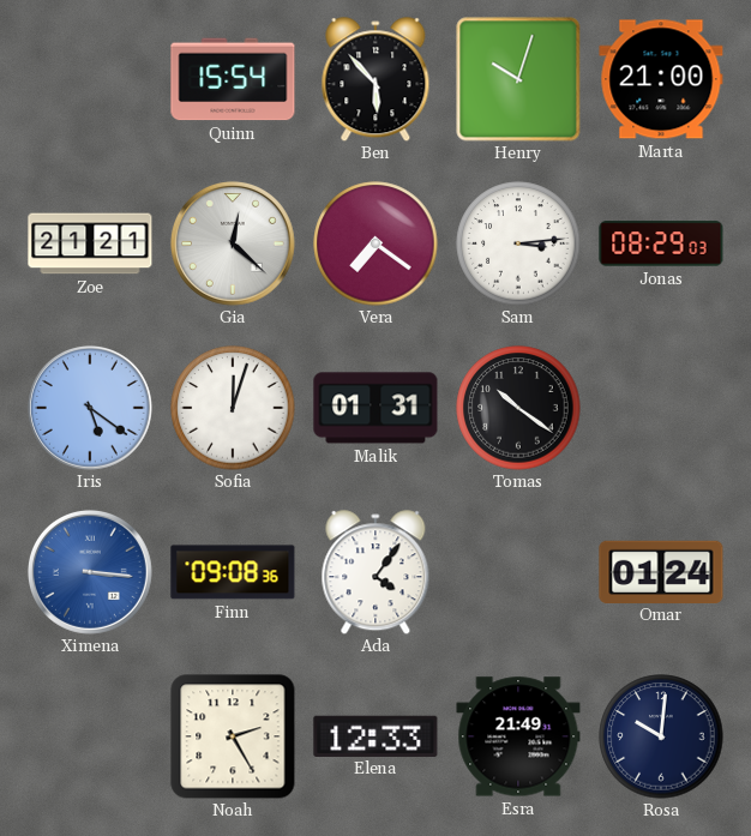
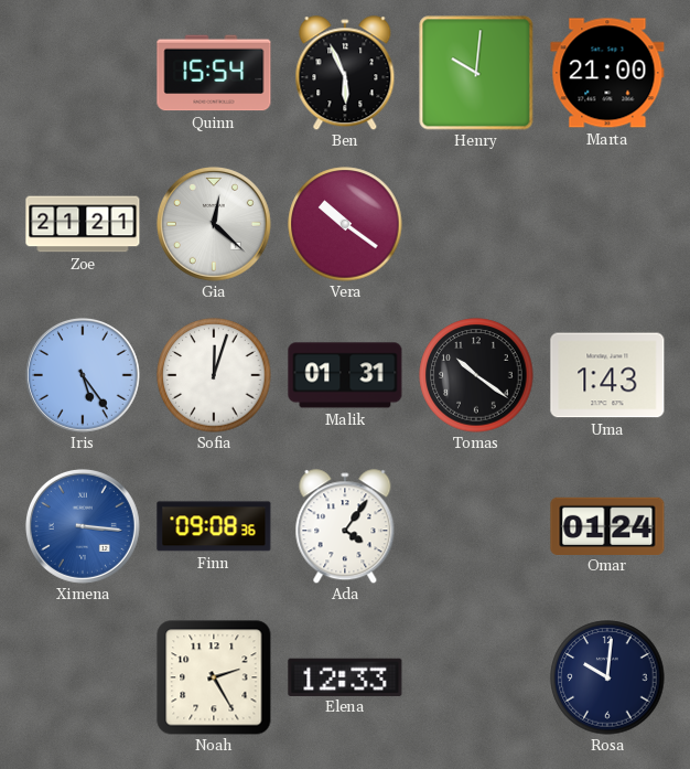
Ben: 5:53 -> 5:56 (345, 73)
Henry: 10:03 -> 10:01 (476, 73)
Vera: 7:21 -> 10:21 (345, 224)
Sam: 3:14 -> none (518, 243)
Jonas: 08:29 -> none (661, 243)
Iris: 5:21 -> 5:24 (83, 375)
Uma: none -> 1:43 (607, 375)
Esra: 21:49 -> none (518, 736)
